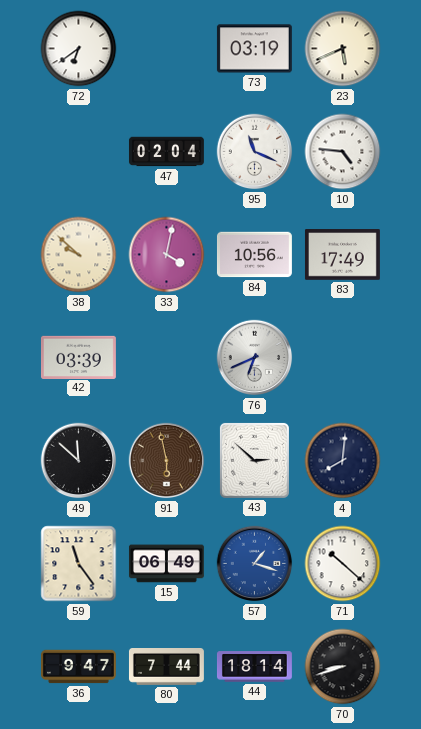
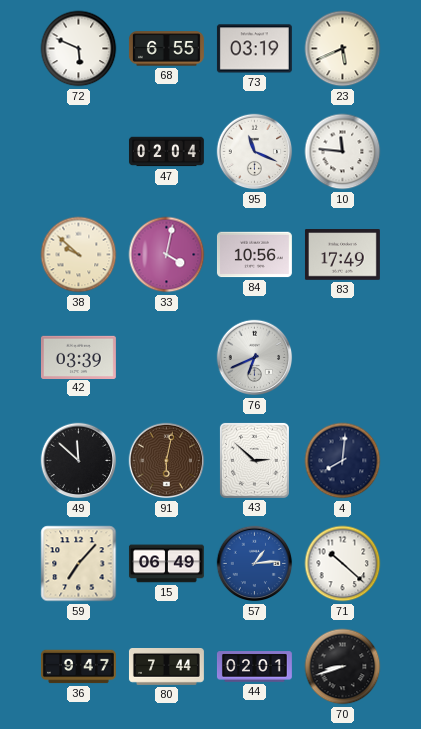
72: 6:39 -> 5:49 (79, 49)
68: none -> 6:55 (166, 49)
10: 4:46 -> 11:46 (343, 152)
91: 5:58 -> 6:02 (167, 461)
59: 11:24 -> 7:07 (79, 564)
57: 1:18 -> 1:14 (255, 564)
44: 18:14 -> 02:01 (254, 667)
